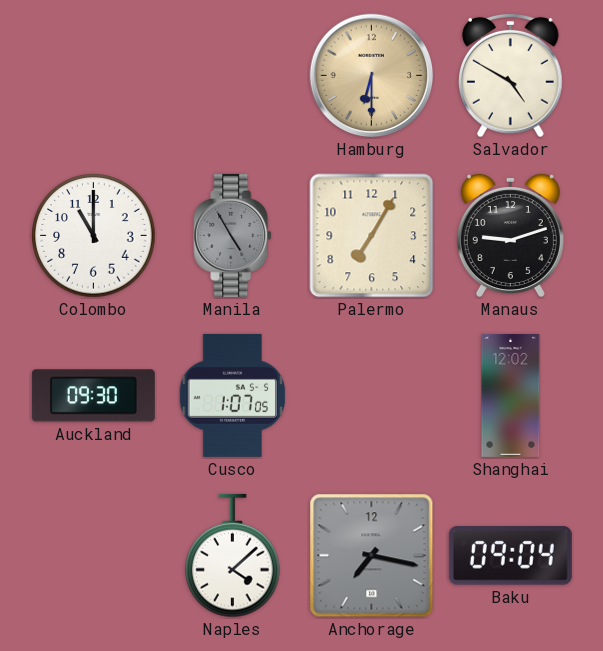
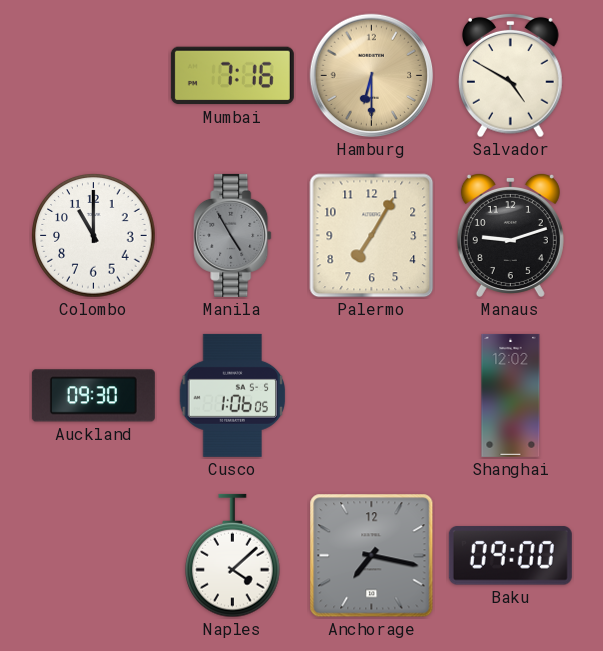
Mumbai: none -> 7:16 (232, 76)
Cusco: 1:07 -> 1:06 (233, 395)
Baku: 09:04 -> 09:00 (510, 556)
